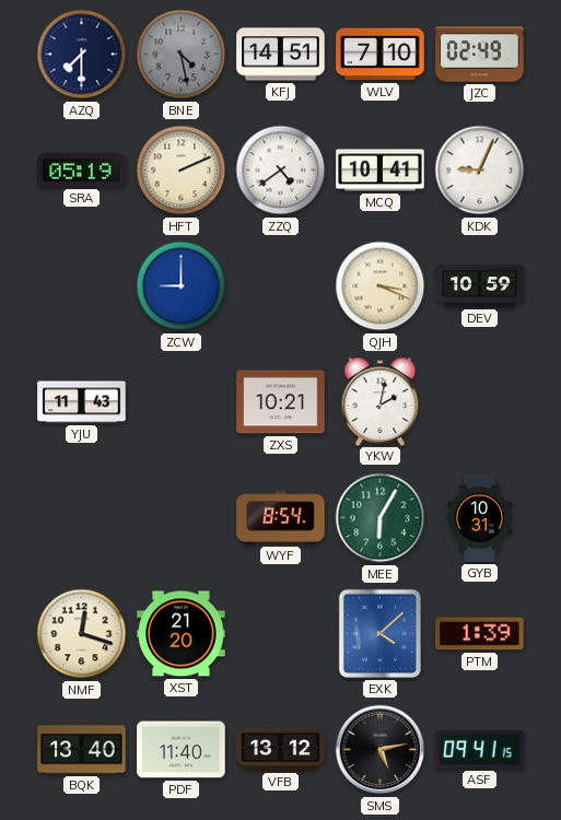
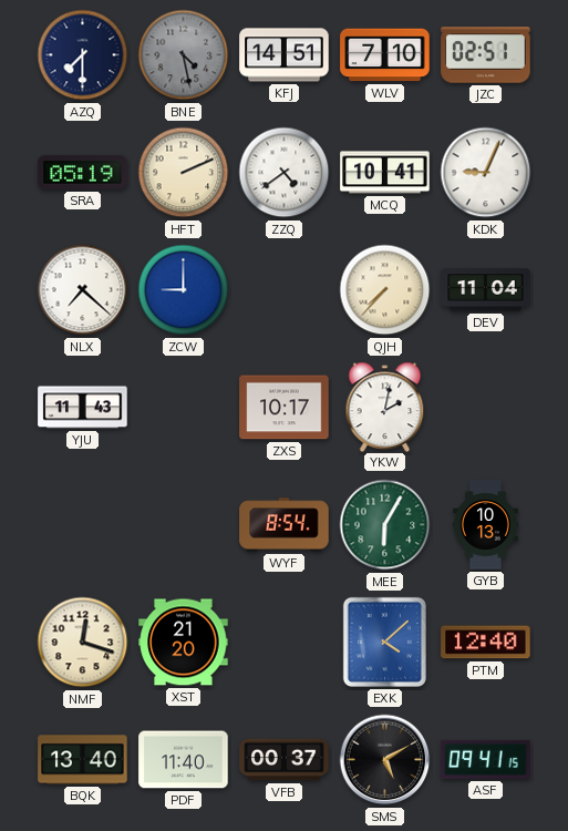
JZC: 02:49 -> 02:51 (486, 55)
NLX: none -> 7:22 (83, 290)
QJH: 3:19 -> 7:37 (385, 290)
DEV: 10:59 -> 11:04 (486, 290)
ZXS: 10:21 -> 10:17 (285, 408)
GYB: 10:31 -> 10:13 (485, 525)
PTM: 1:39 -> 12:40 (486, 643)
VFB: 13:12 -> 00:37 (285, 760)
SMS: 5:13 -> 5:10 (385, 760)
